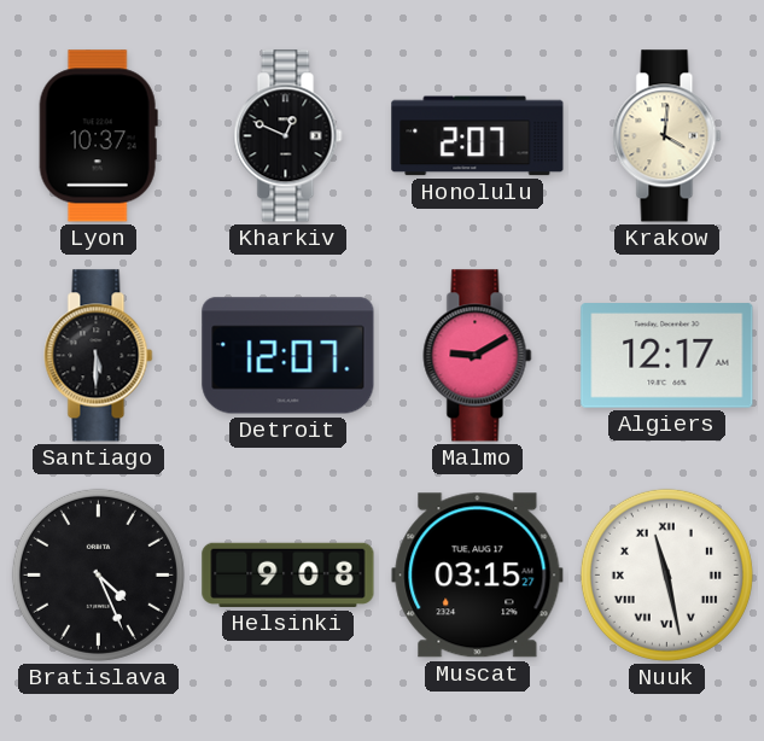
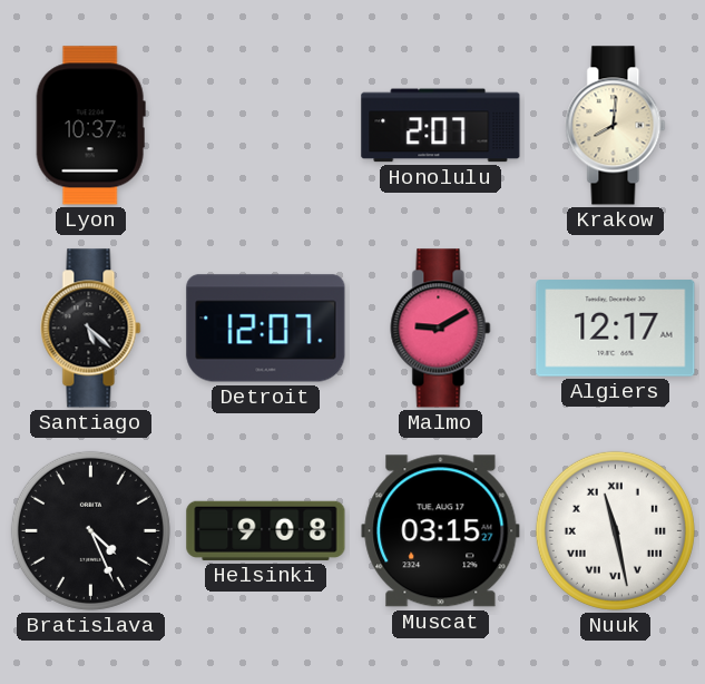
Kharkiv: 12:49 -> none (288, 136)
Krakow: 4:01 -> 8:01 (616, 126)
Santiago: 5:30 -> 5:22 (91, 329)
